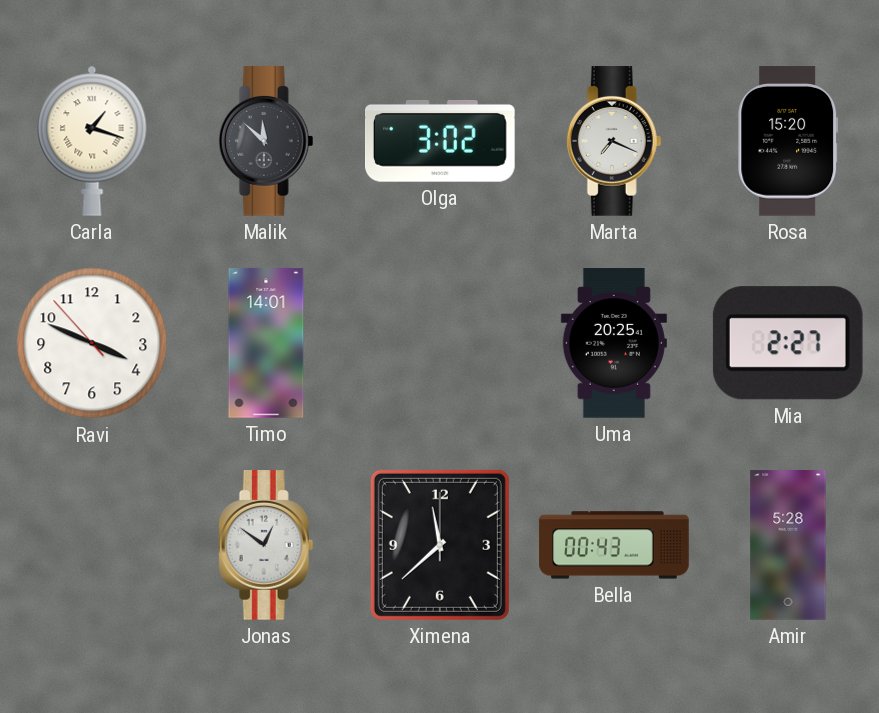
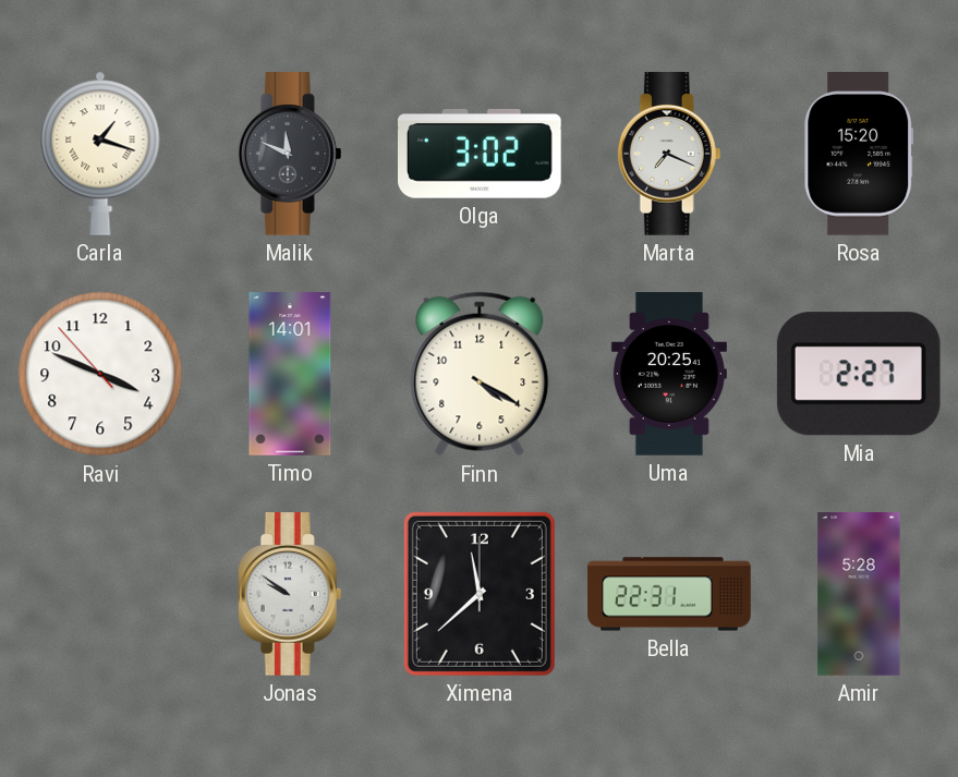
Malik: 11:52 -> 11:49 (290, 154)
Finn: none -> 4:20 (480, 374)
Jonas: 12:51 -> 9:51 (290, 594)
Bella: 00:43 -> 22:31 (669, 594)
